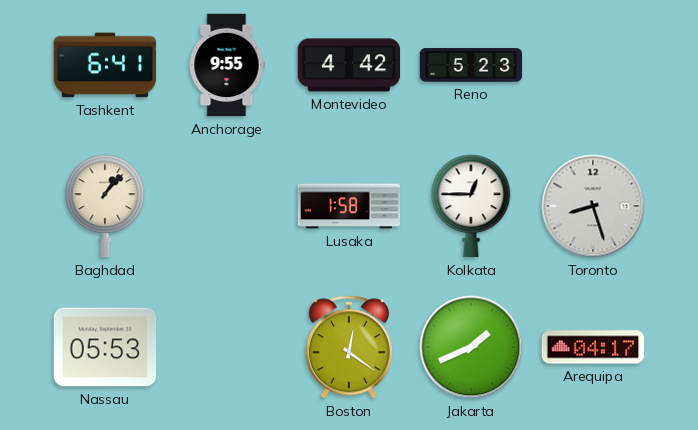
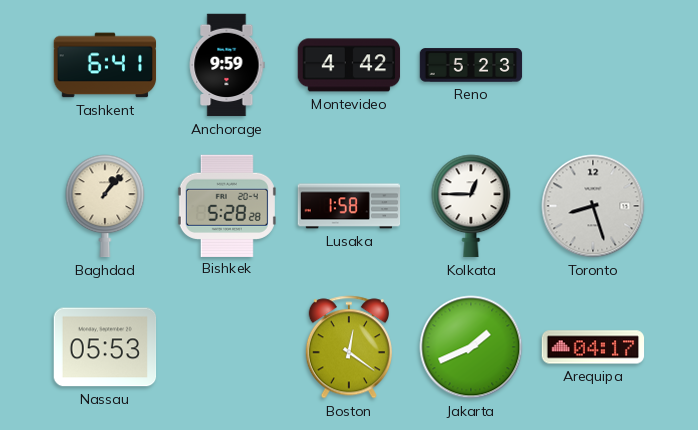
Anchorage: 9:55 -> 9:59 (227, 65)
Bishkek: none -> 5:28 (227, 205)
